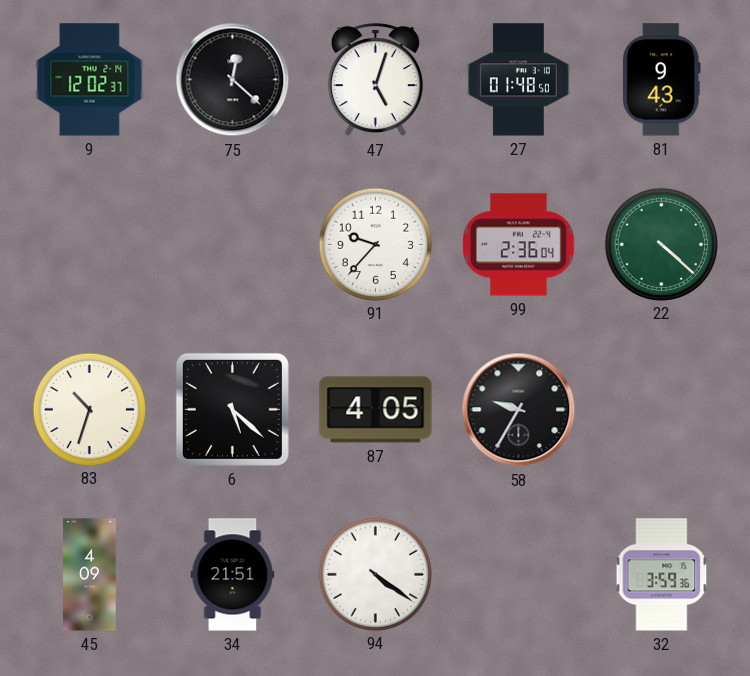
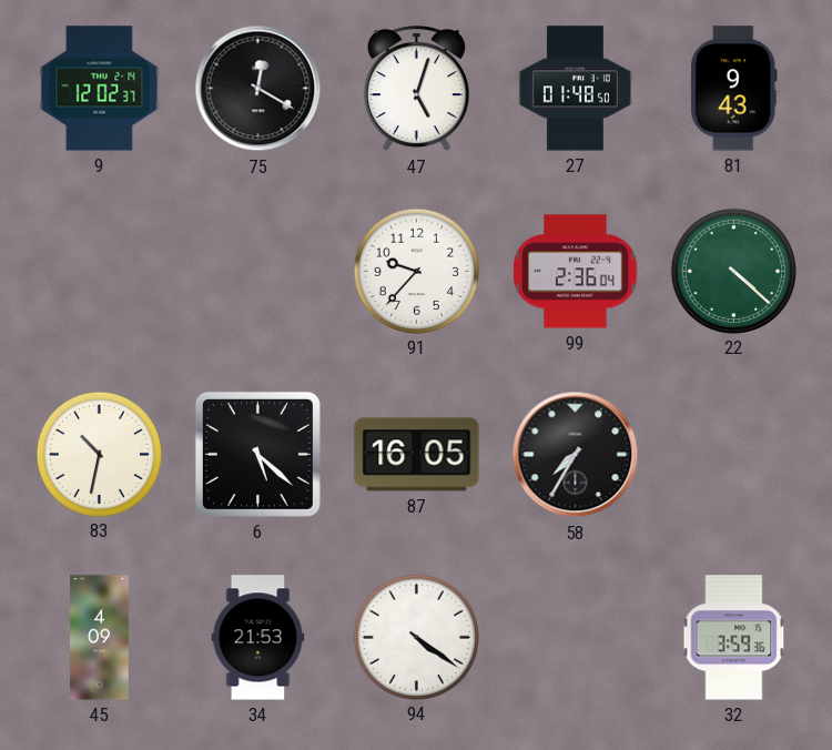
75: 12:22 -> 12:20 (258, 89)
83: 10:33 -> 10:32 (99, 454)
87: 4:05 -> 16:05 (417, 455)
58: 9:35 -> 7:35 (576, 455)
34: 21:51 -> 21:53 (258, 638)
